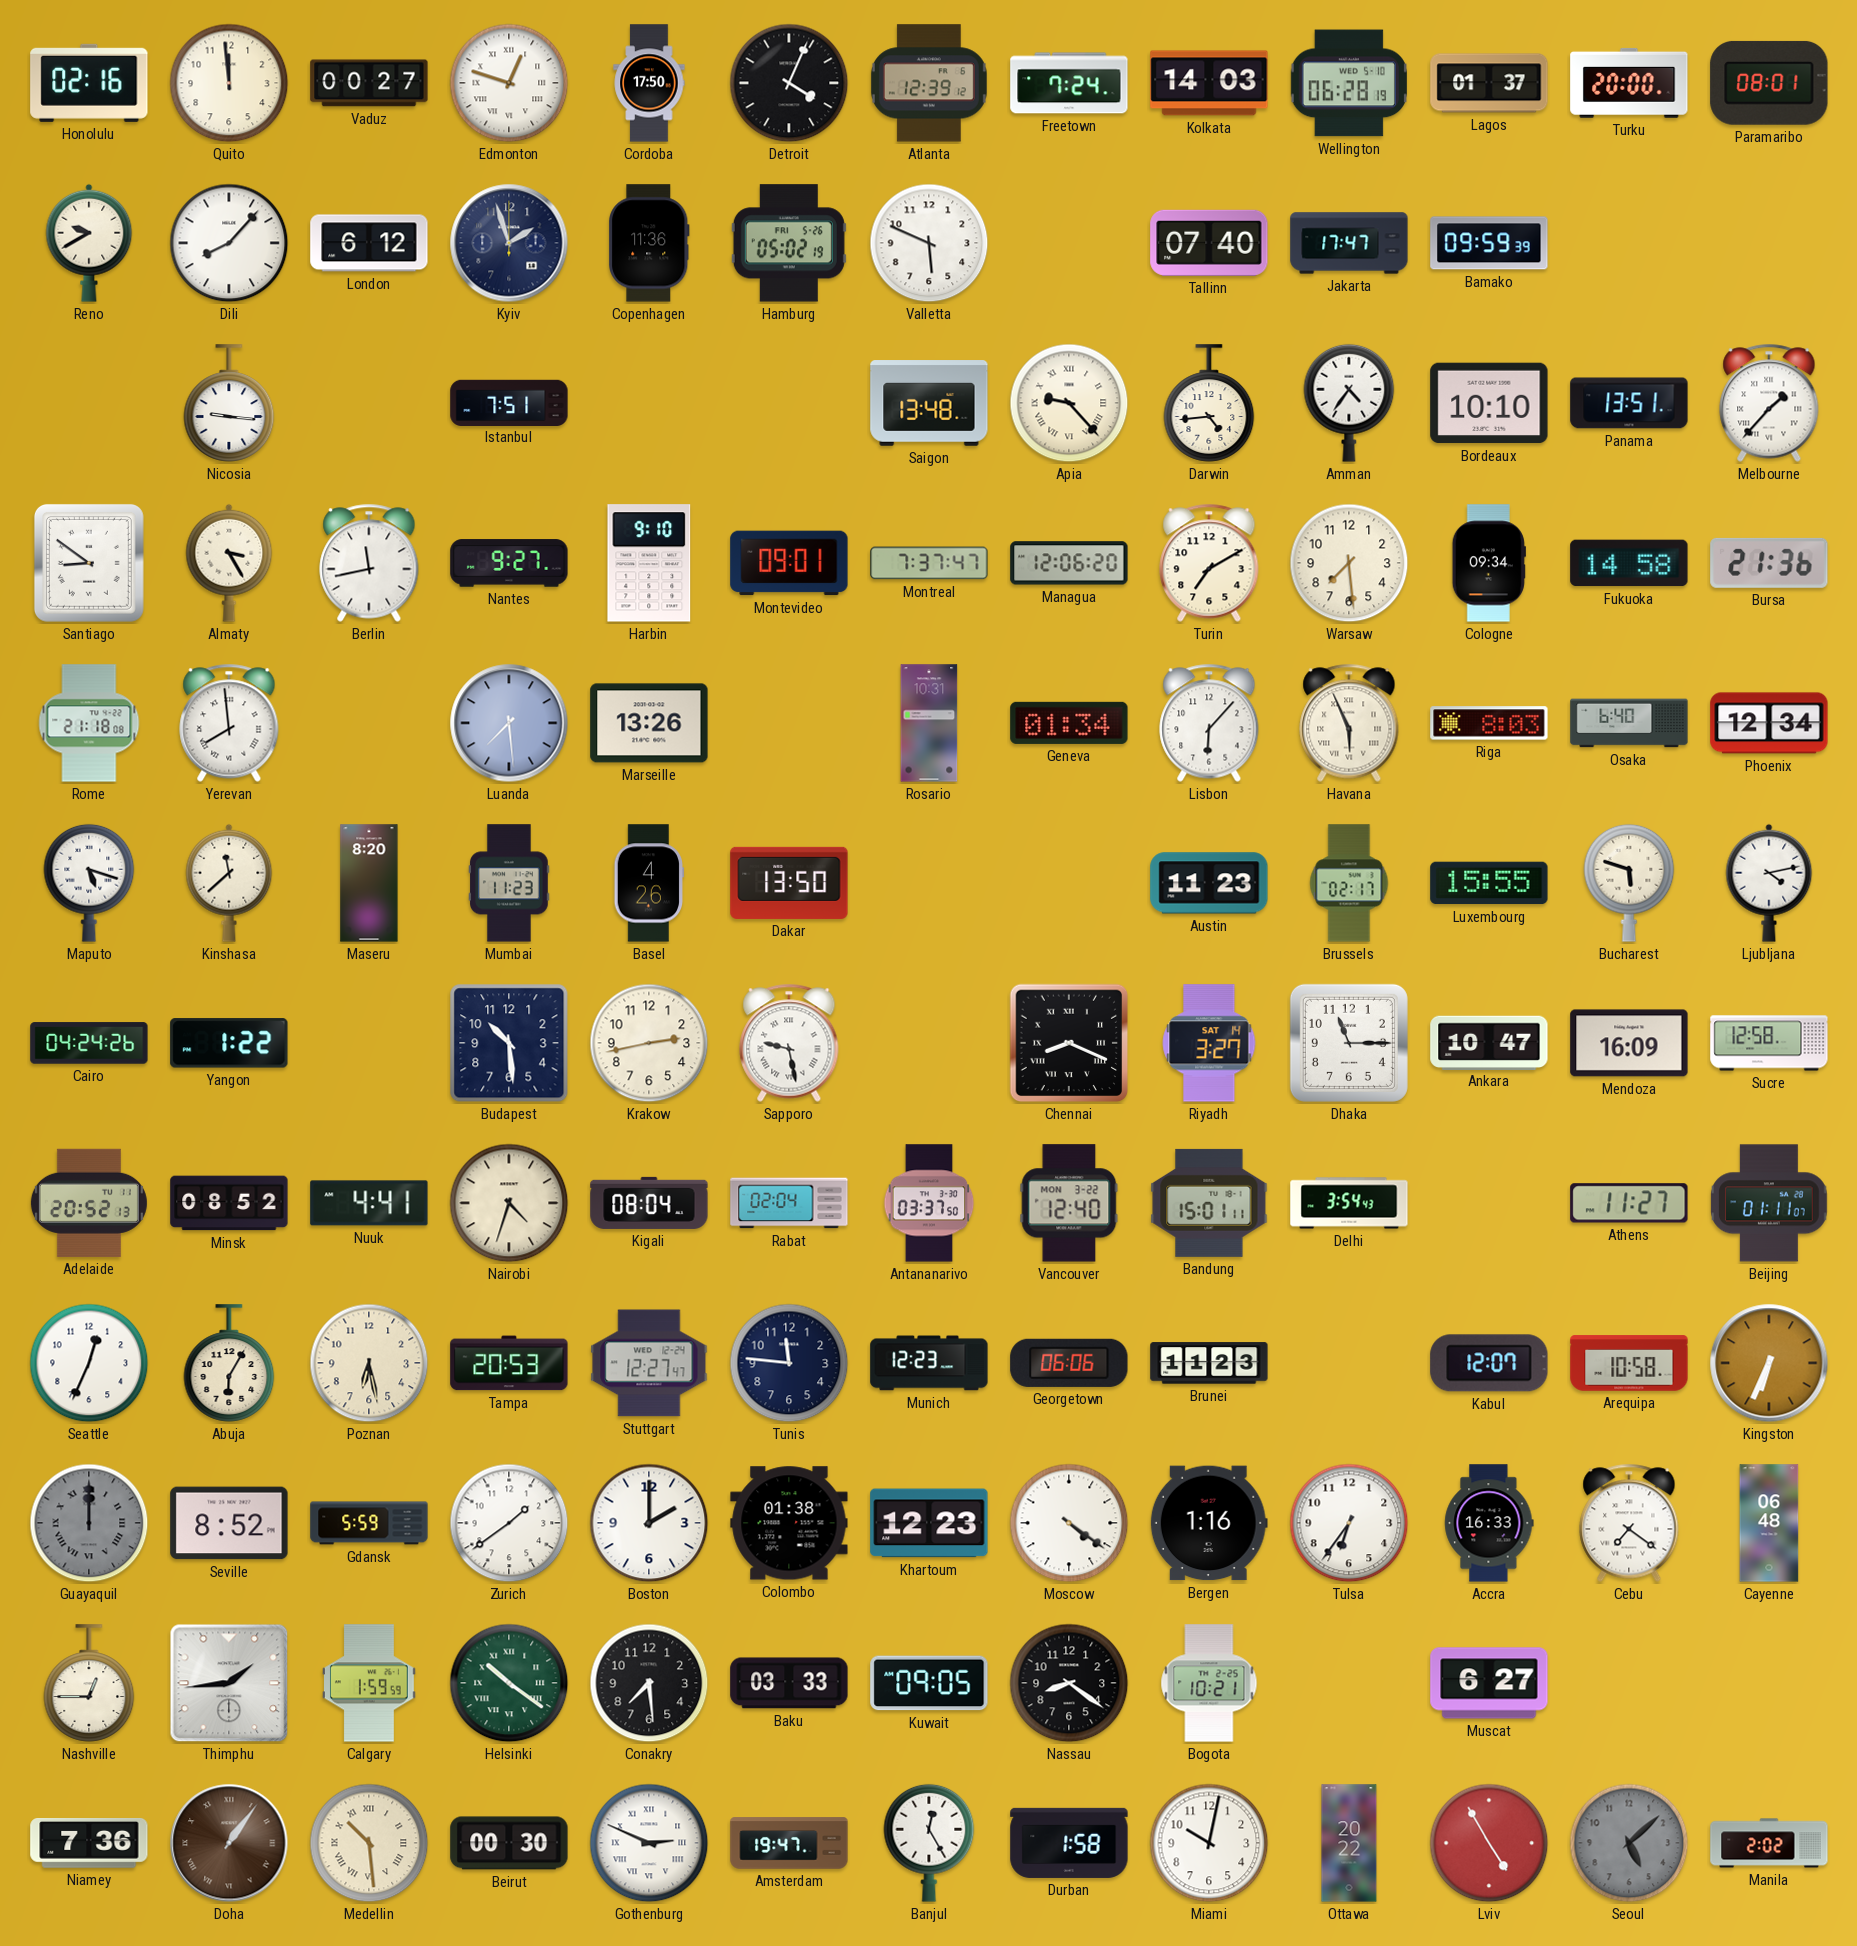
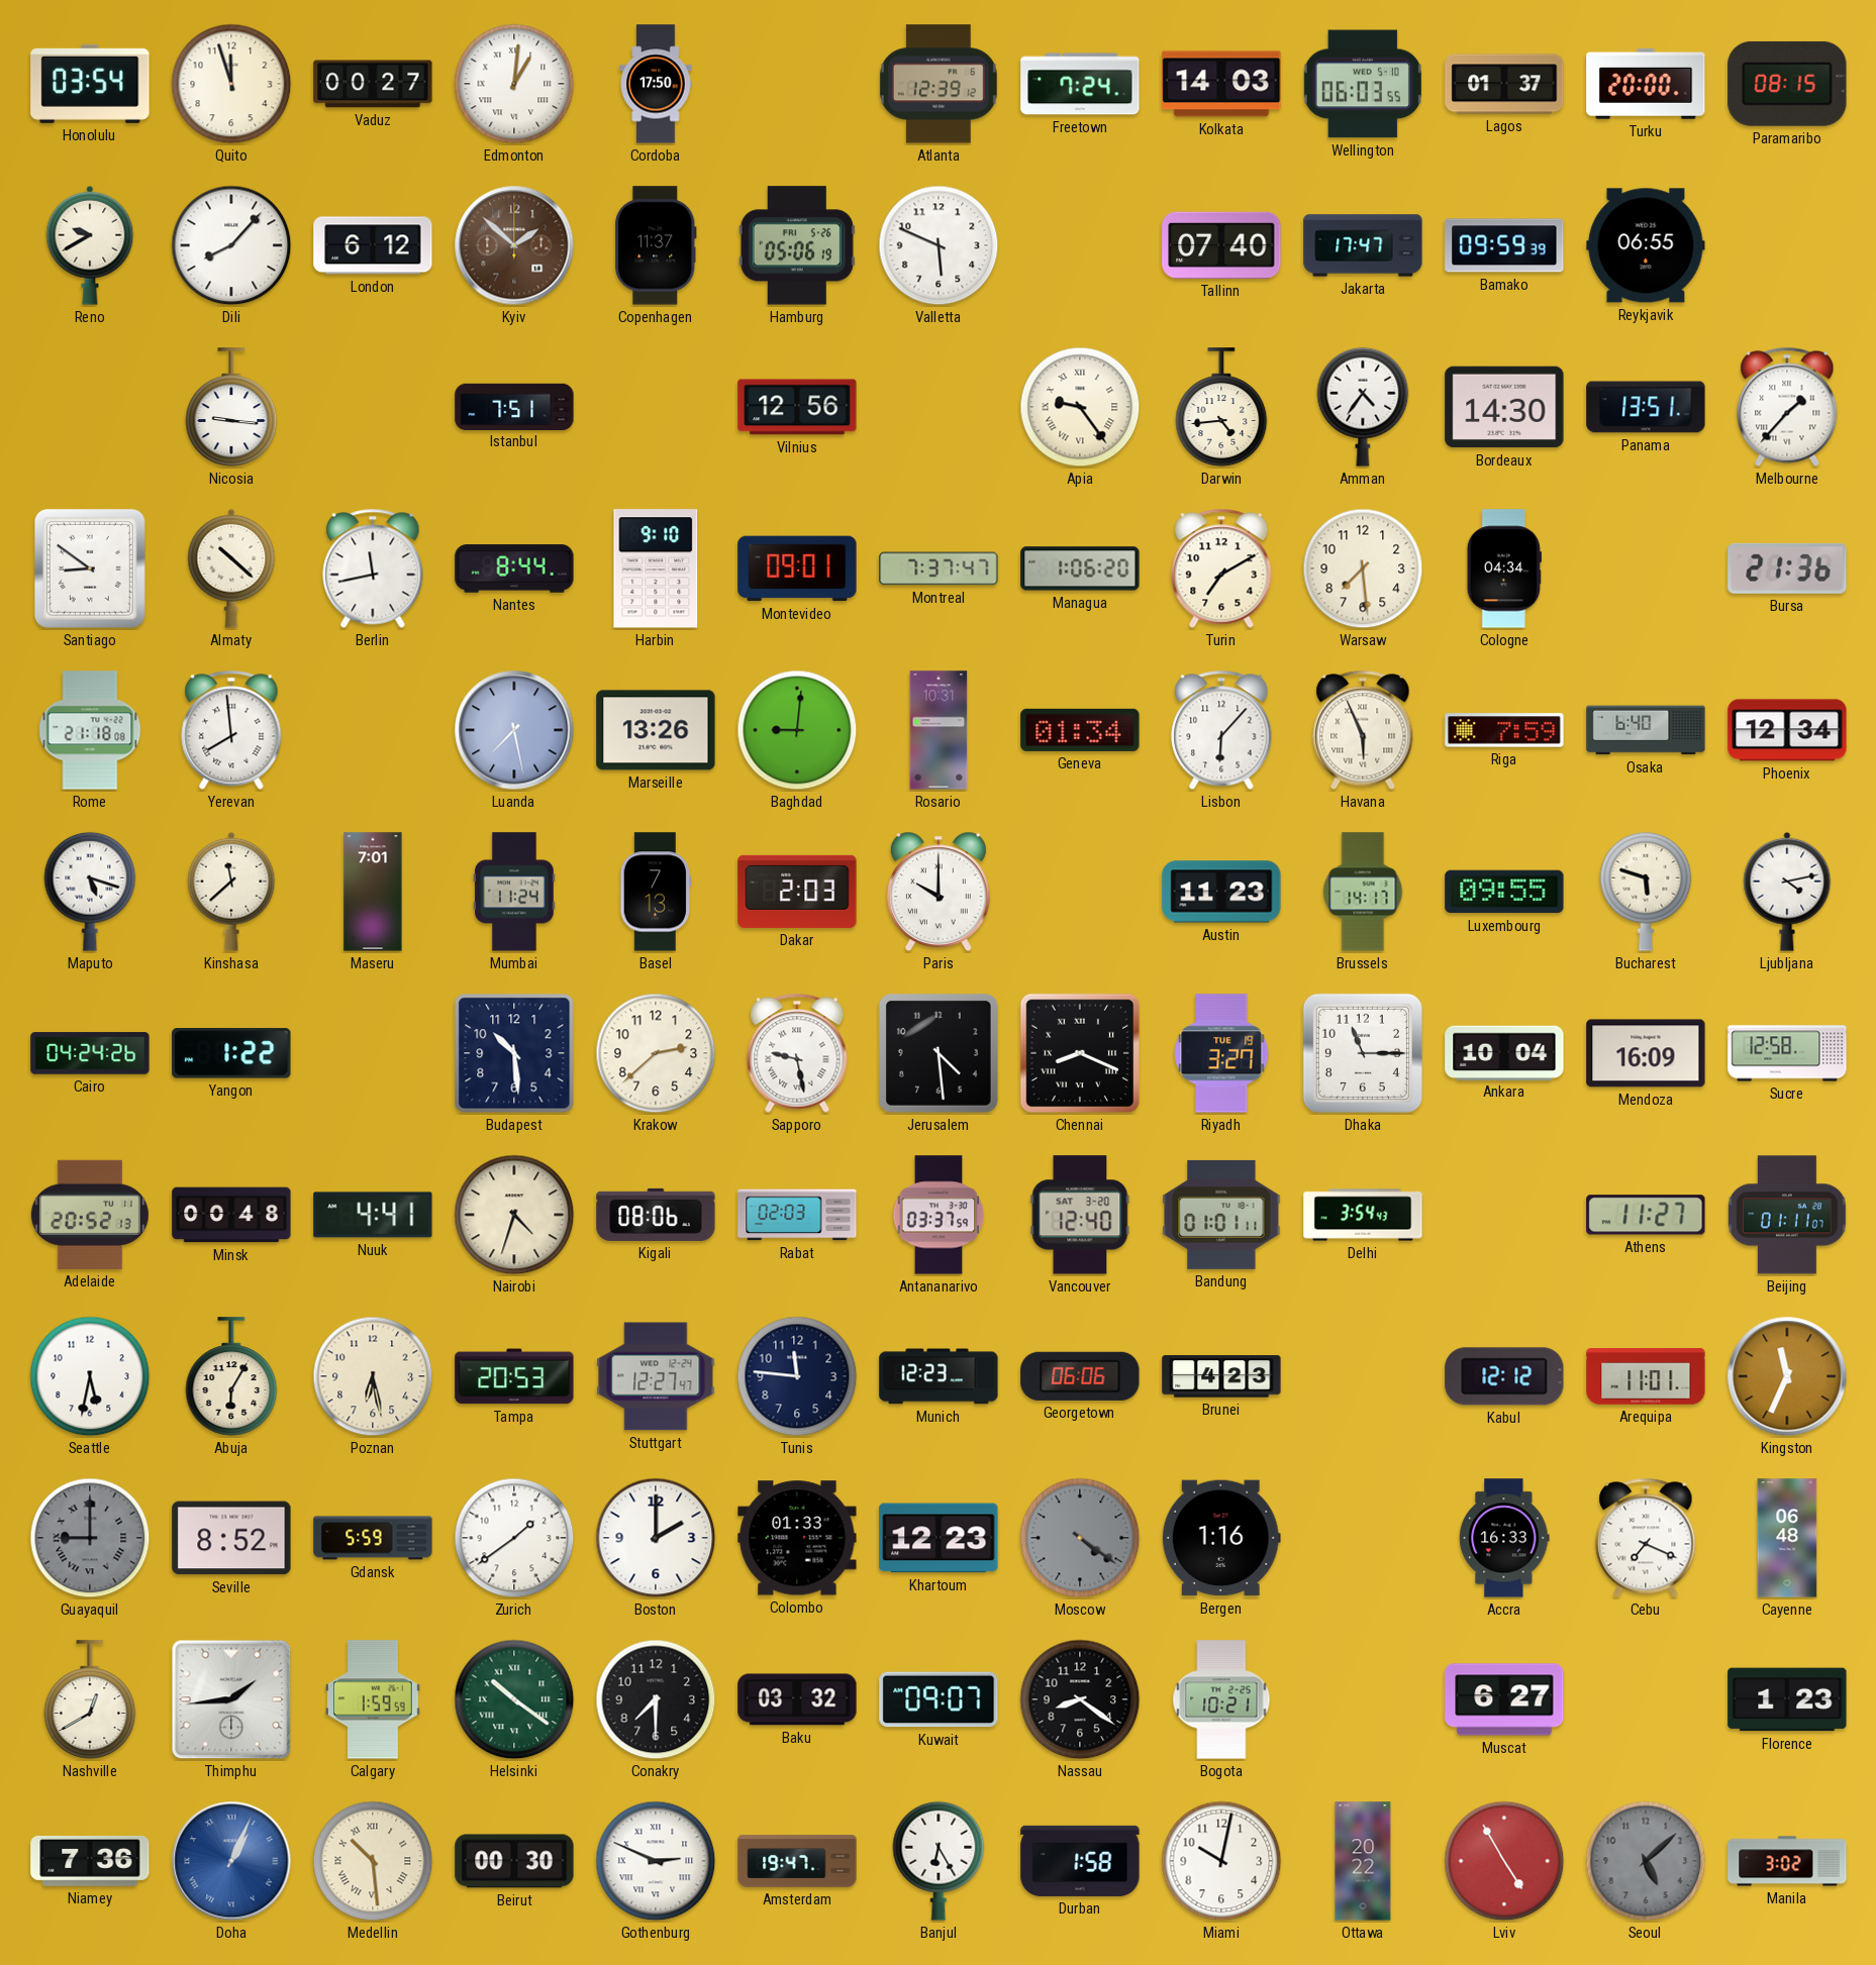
Honolulu: 02:16 -> 03:54 (90, 84)
Quito: 11:59 -> 11:57 (231, 84)
Edmonton: 12:48 -> 1:01 (514, 84)
Detroit: 4:04 -> none (789, 83)
Wellington: 06:28 -> 06:03 (1363, 84)
Paramaribo: 08:01 -> 08:15 (1787, 84)
Kyiv: 1:57 -> 1:52 (514, 245)
Kyiv dial: navy -> brown (514, 245)
Copenhagen: 11:36 -> 11:37 (656, 245)
Hamburg: 05:02 -> 05:06 (797, 245)
Reykjavik: none -> 06:55 (1646, 245)
Vilnius: none -> 12:56 (797, 407)
Saigon: 13:48 -> none (929, 403)
Apia: 9:23 -> 9:24 (1080, 407)
Bordeaux: 10:10 -> 14:30 (1504, 407)
Almaty: 3:25 -> 10:22 (231, 568)
Nantes: 9:27 -> 8:44 (514, 568)
Managua: 12:06 -> 1:06 (1080, 568)
Cologne: 09:34 -> 04:34 (1504, 568)
Fukuoka: 14:58 -> none (1629, 563)
Luanda: 7:29 -> 7:28 (514, 730)
Baghdad: none -> 9:01 (797, 730)
Riga: 8:03 -> 7:59 (1504, 730)
Maseru: 8:20 -> 7:01 (373, 892)
Mumbai: 11:23 -> 11:24 (515, 892)
Basel: 4:26 -> 7:13 (656, 892)
Dakar: 13:50 -> 2:03 (797, 892)
Paris: none -> 10:00 (939, 892)
Brussels: 02:17 -> 14:17 (1363, 892)
Luxembourg: 15:55 -> 09:55 (1504, 892)
Krakow: 2:43 -> 2:38 (656, 1053)
Jerusalem: none -> 4:29 (939, 1053)
Riyadh date: SAT 14 -> TUE 19 (1221, 1053)
Ankara: 10:47 -> 10:04 (1504, 1052)
Minsk: 08:52 -> 00:48 (231, 1215)
Kigali: 08:04 -> 08:06 (656, 1215)
Rabat: 02:04 -> 02:03 (797, 1215)
Antananarivo: 03:37:50 -> 03:37:59 (939, 1215)
Vancouver date: MON 3-22 -> SAT 3-20 (1080, 1215)
Bandung: 15:01 -> 01:01 (1221, 1215)
Seattle: 12:34 -> 5:32 (90, 1376)
Brunei: 11:23 -> 4:23 (1221, 1376)
Kabul: 12:07 -> 12:12 (1504, 1376)
Arequipa: 10:58 -> 11:01 (1646, 1376)
Kingston: 6:34 -> 11:34 (1787, 1376)
Guayaquil: 12:00 -> 9:00 (90, 1538)
Colombo: 01:38 -> 01:33 (797, 1538)
Moscow dial: white -> grey (1080, 1538)
Tulsa: 6:36 -> none (1349, 1523)
Cebu: 7:21 -> 7:19 (1646, 1538)
Nashville: 12:45 -> 12:40 (90, 1699)
Conakry: 7:29 -> 7:30 (656, 1699)
Baku: 03:33 -> 03:32 (797, 1699)
Kuwait: 09:05 -> 09:07 (939, 1699)
Florence: none -> 1:23 (1787, 1699)
Doha: 1:06 -> 1:04 (231, 1861)
Doha dial: brown -> blue (231, 1861)
Banjul: 12:25 -> 6:25 (939, 1861)
Manila: 2:02 -> 3:02 (1787, 1861)
